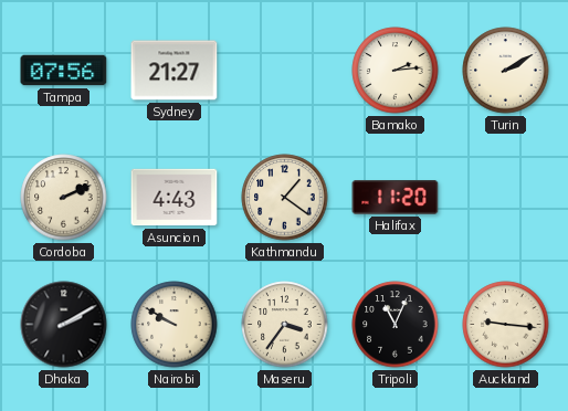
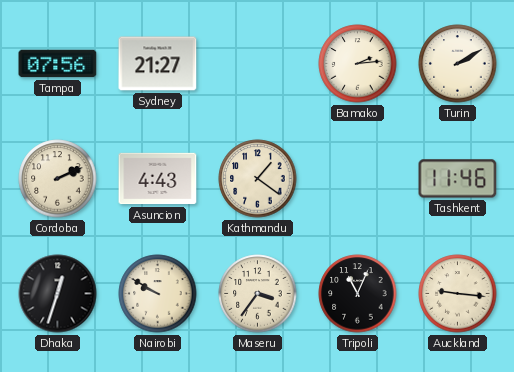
Halifax: 11:20 -> none (396, 198)
Tashkent: none -> 11:46 (458, 179)
Dhaka: 2:10 -> 12:33 (58, 294)
